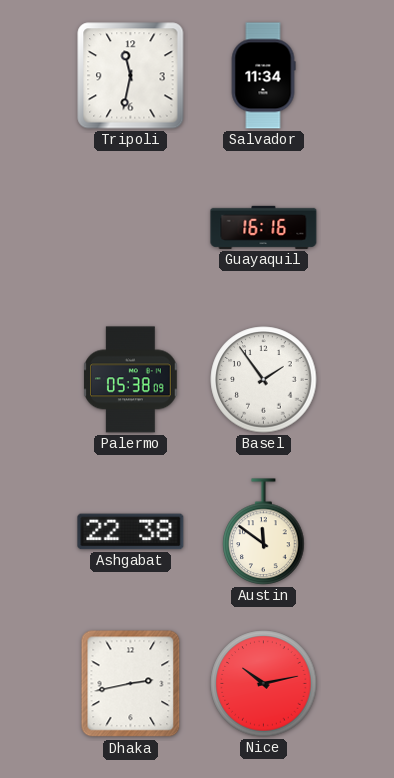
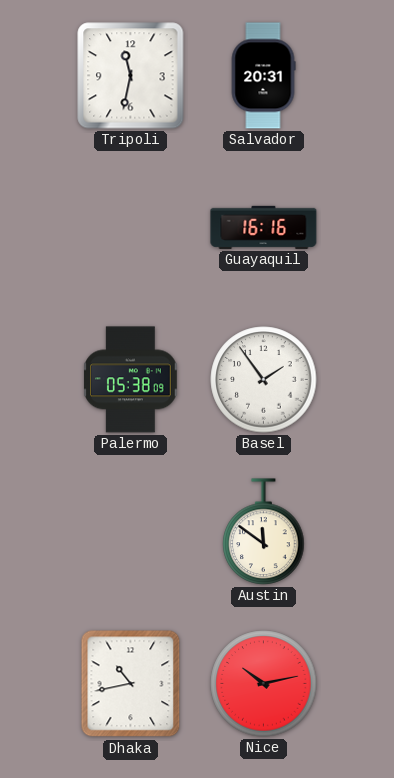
Salvador: 11:34 -> 20:31 (263, 76)
Ashgabat: 22:38 -> none (131, 532)
Dhaka: 2:43 -> 10:43 (131, 684)
